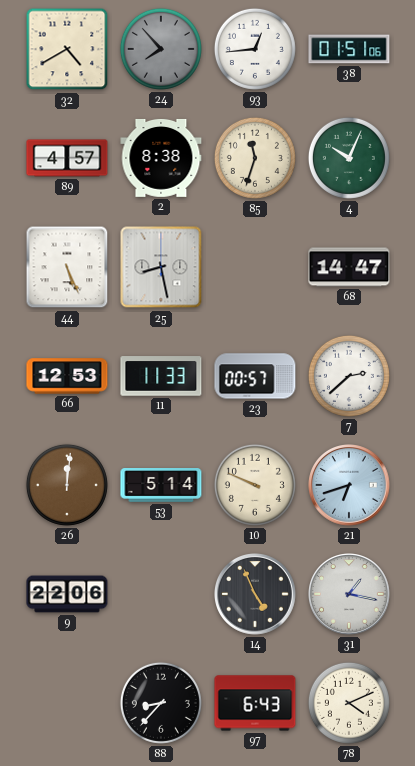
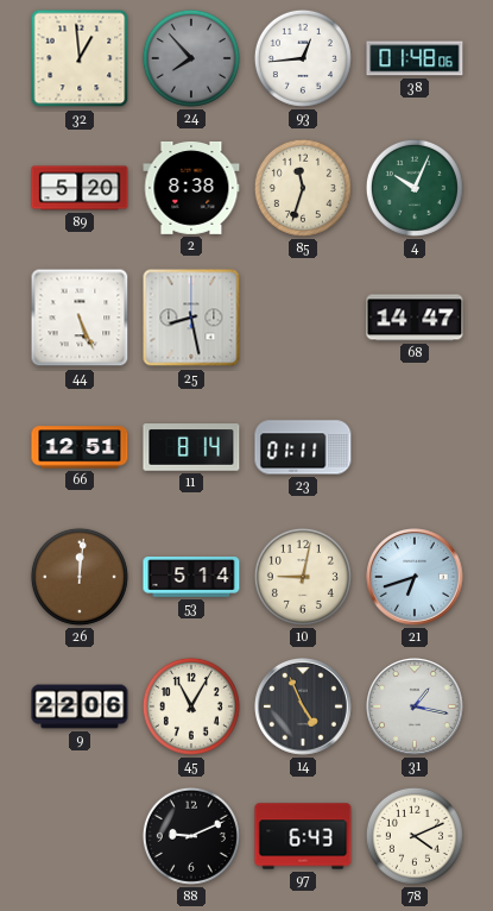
32: 4:40 -> 12:59 (80, 58)
38: 01:51 -> 01:48 (415, 58)
89: 4:57 -> 5:20 (80, 188)
66: 12:53 -> 12:51 (80, 447)
11: 11:33 -> 8:14 (191, 447)
23: 00:57 -> 01:11 (303, 447)
7: 2:38 -> none (349, 376)
10: 9:49 -> 9:02 (303, 577)
45: none -> 11:05 (191, 706)
88: 8:37 -> 9:11 (191, 836)
